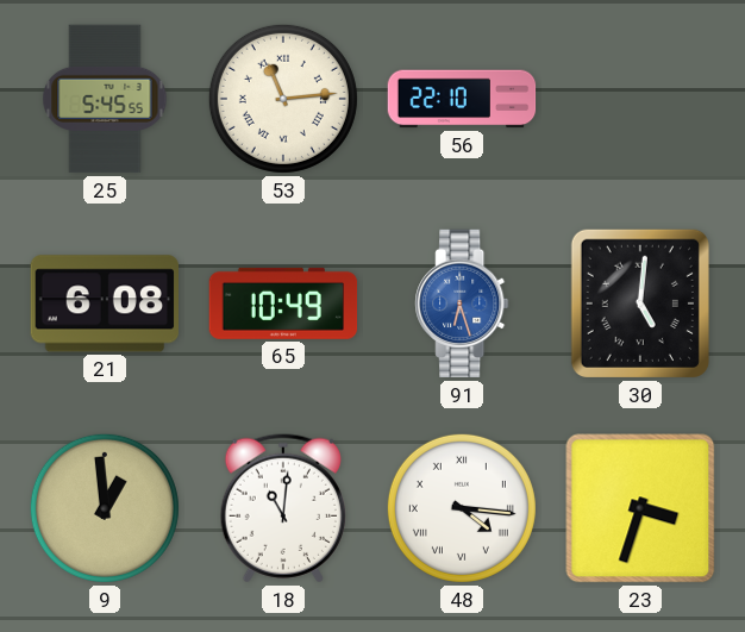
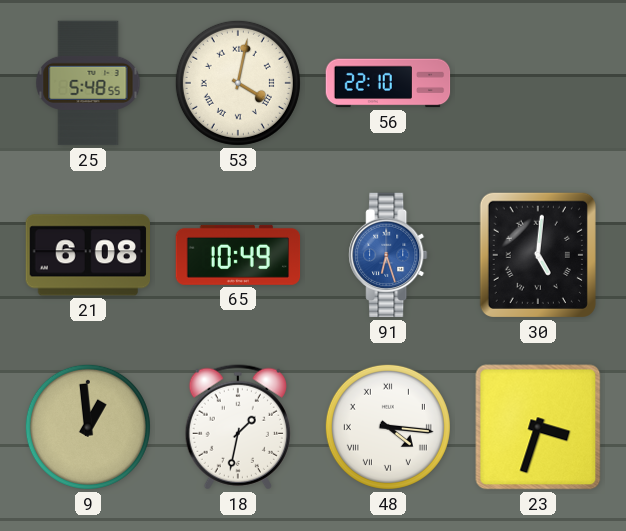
25: 5:45 -> 5:48 (88, 83)
53: 11:14 -> 4:02 (238, 83)
18: 11:01 -> 1:32 (238, 427)
